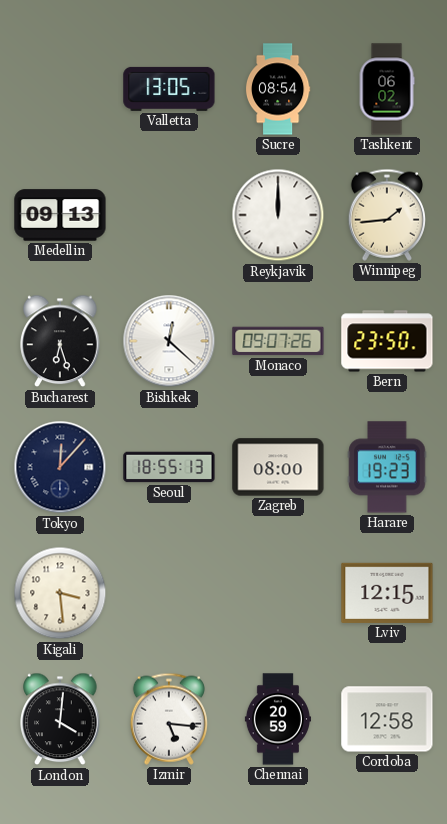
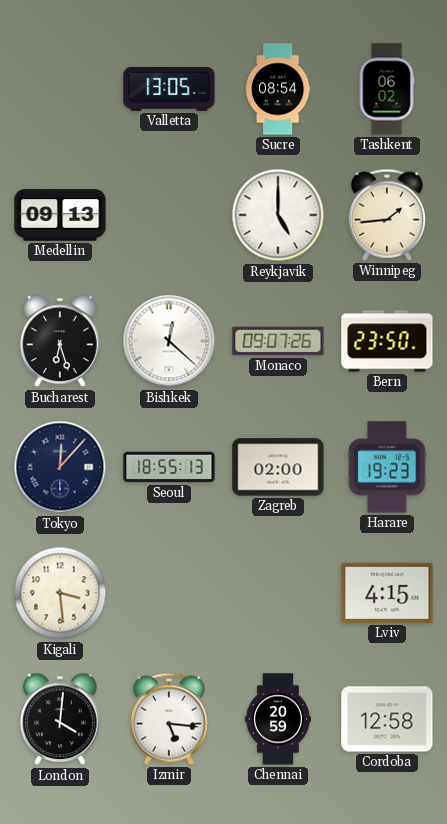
Reykjavik: 12:00 -> 5:00 (278, 215)
Zagreb: 08:00 -> 02:00 (278, 467)
Lviv: 12:15 -> 4:15 (387, 593)
